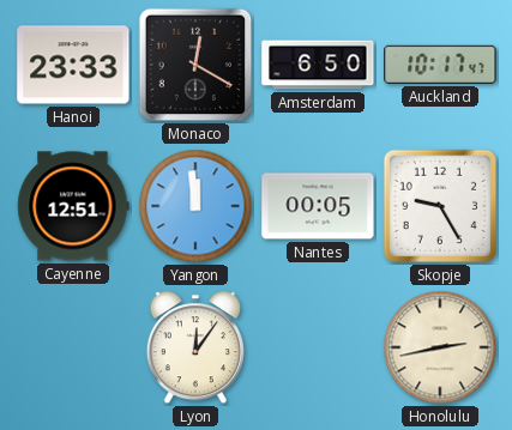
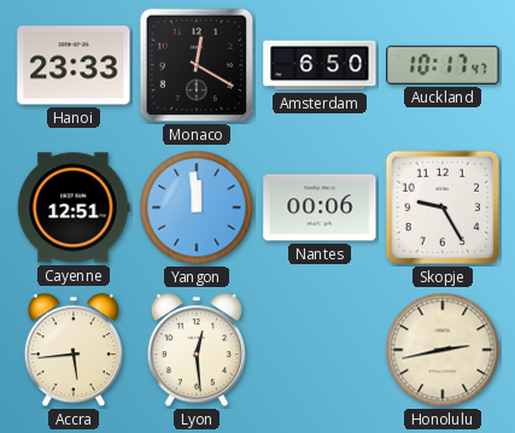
Nantes: 00:05 -> 00:06 (320, 207)
Accra: none -> 5:44 (74, 351)
Lyon: 12:06 -> 12:29 (197, 351)
